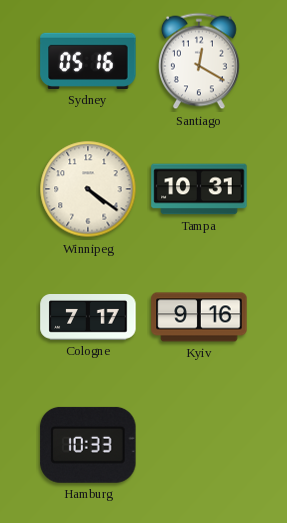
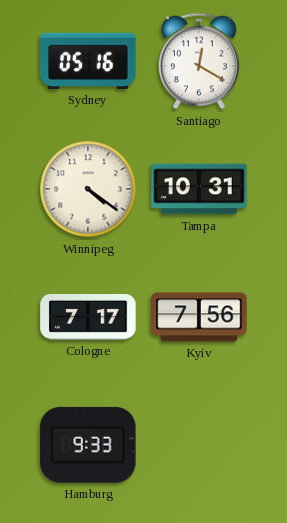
Kyiv: 9:16 -> 7:56 (199, 317)
Hamburg: 10:33 -> 9:33 (88, 445)
